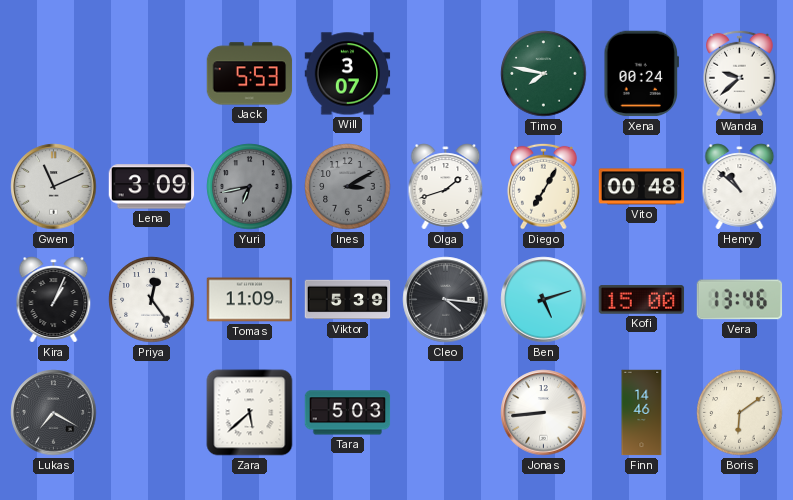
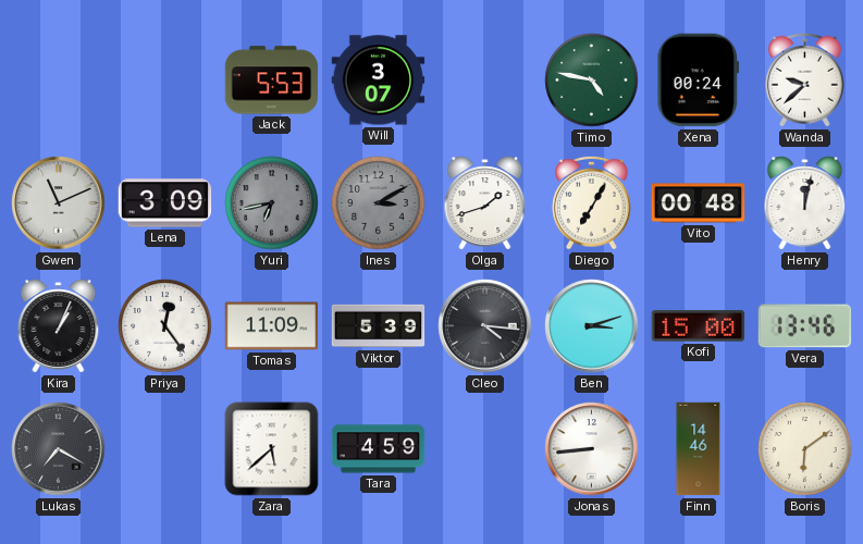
Timo: 7:47 -> 4:47 (592, 81)
Henry: 10:52 -> 12:02 (805, 203)
Ben: 5:12 -> 3:12 (592, 326)
Tara: 5:03 -> 4:59 (379, 449)
